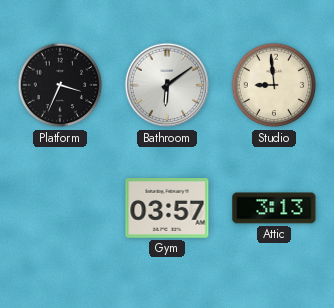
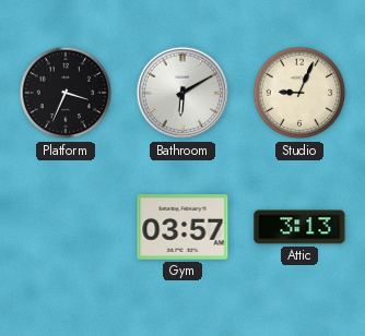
Bathroom: 6:09 -> 6:10 (182, 93)
Studio: 8:59 -> 9:04 (299, 93)
